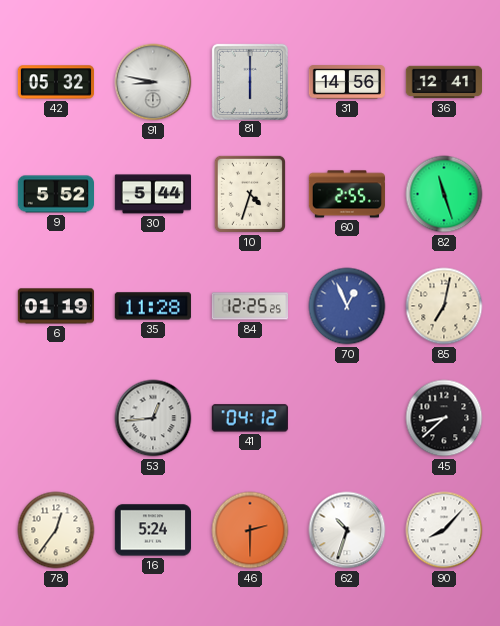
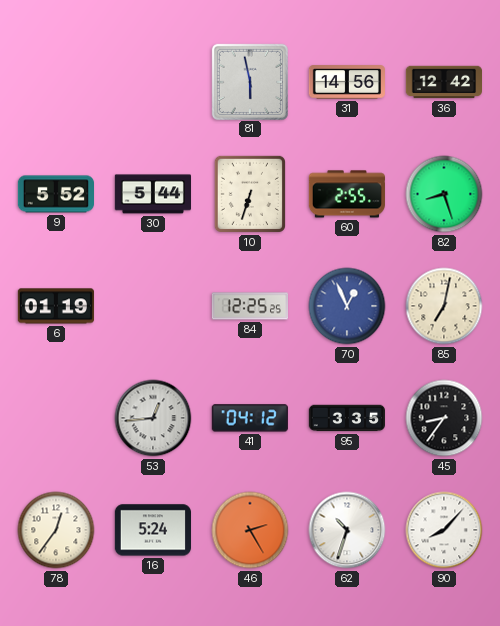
42: 05:32 -> none (55, 82)
91: 8:47 -> none (153, 82)
81: 6:00 -> 5:58 (249, 81)
36: 12:41 -> 12:42 (443, 82)
10: 4:33 -> 6:33 (250, 194)
82: 11:27 -> 8:27 (444, 194)
35: 11:28 -> none (153, 306)
95: none -> 3:35 (346, 418)
45: 8:38 -> 8:36 (444, 418)
46: 2:30 -> 2:25 (250, 530)
